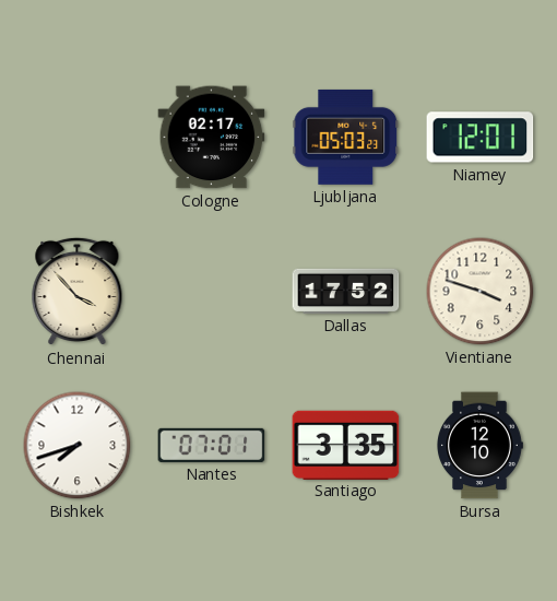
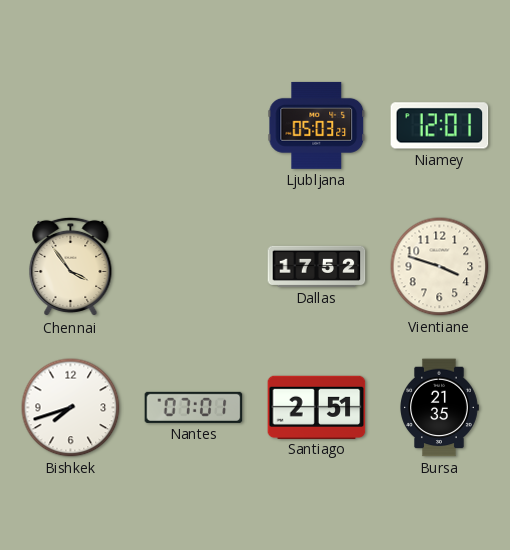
Cologne: 02:17 -> none (212, 138)
Chennai: 3:53 -> 3:54 (71, 267)
Santiago: 3:35 -> 2:51 (317, 407)
Bursa: 12:10 -> 21:35 (440, 408)
